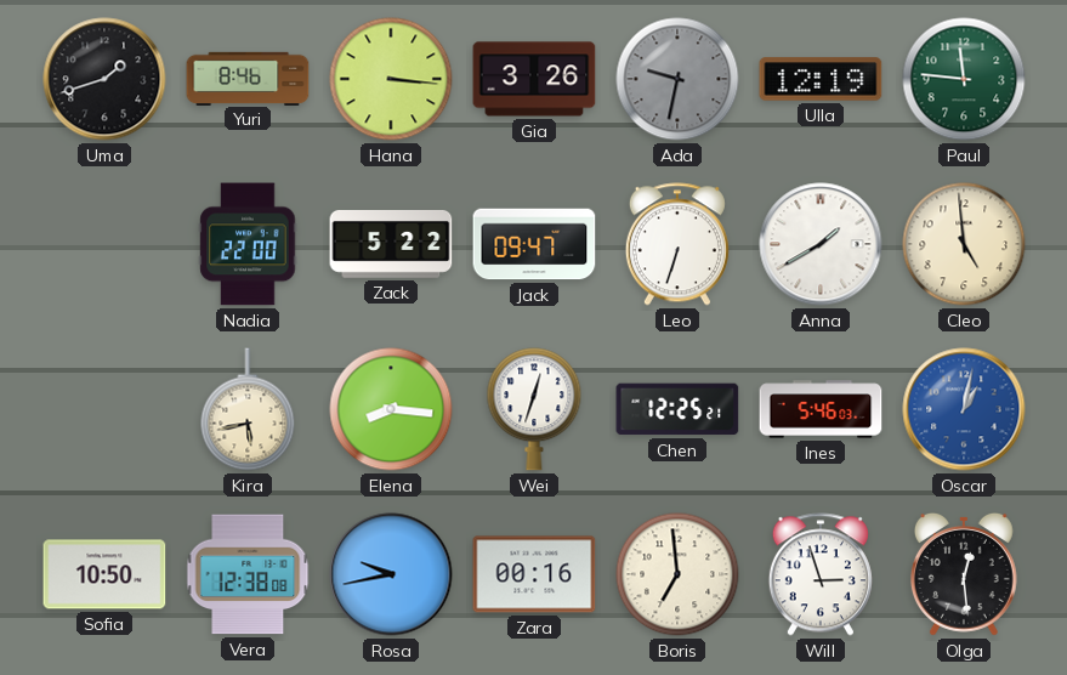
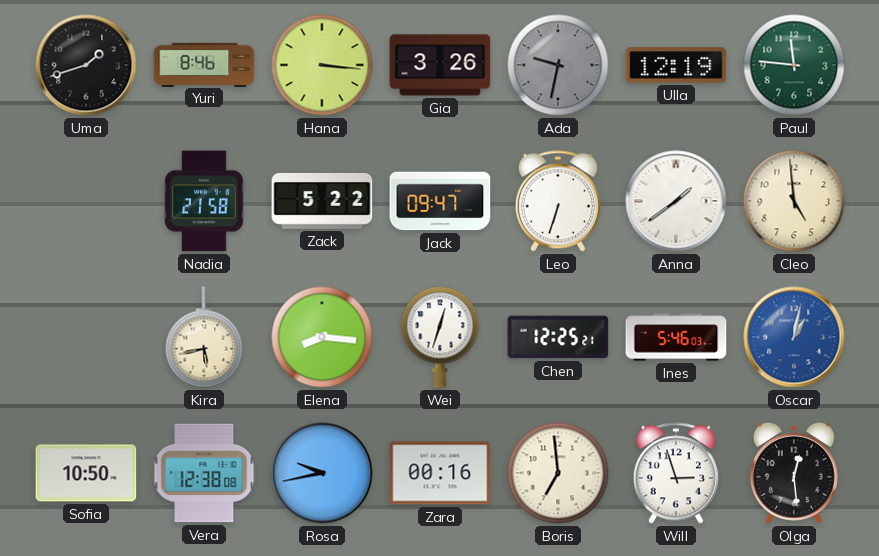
Nadia: 22:00 -> 21:58 (204, 201)
Anna: 1:40 -> 1:39 (676, 201)
